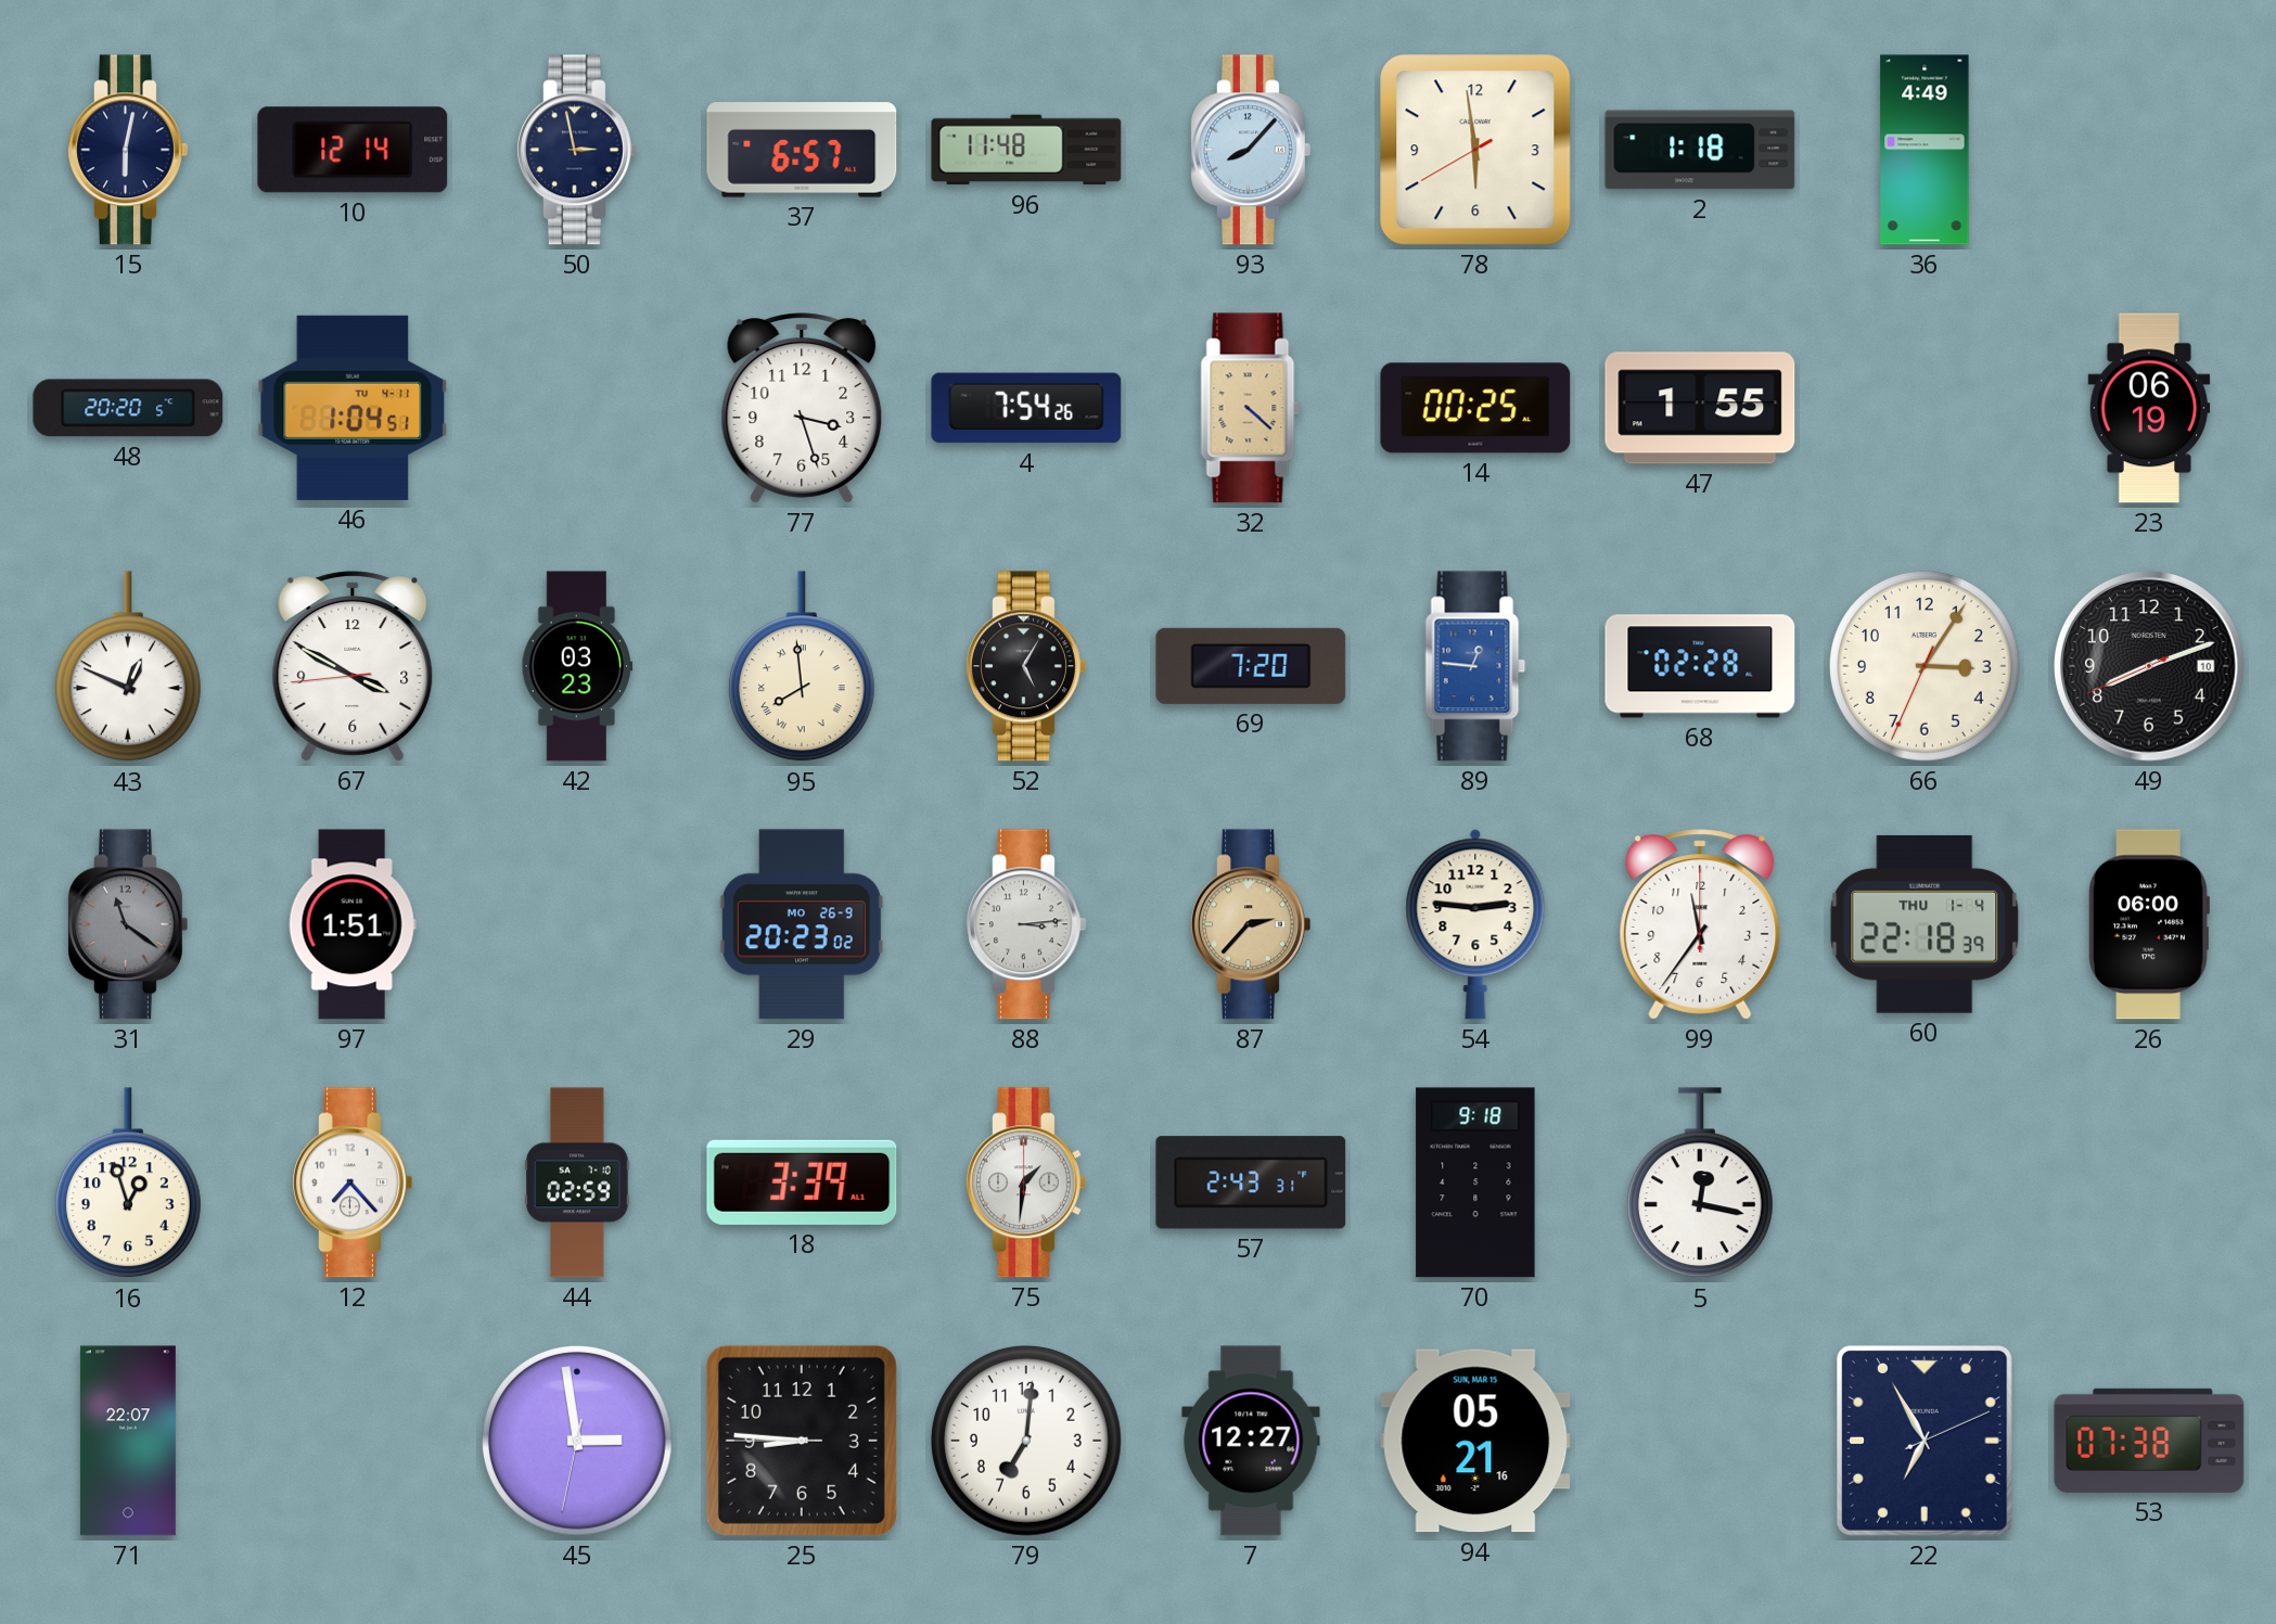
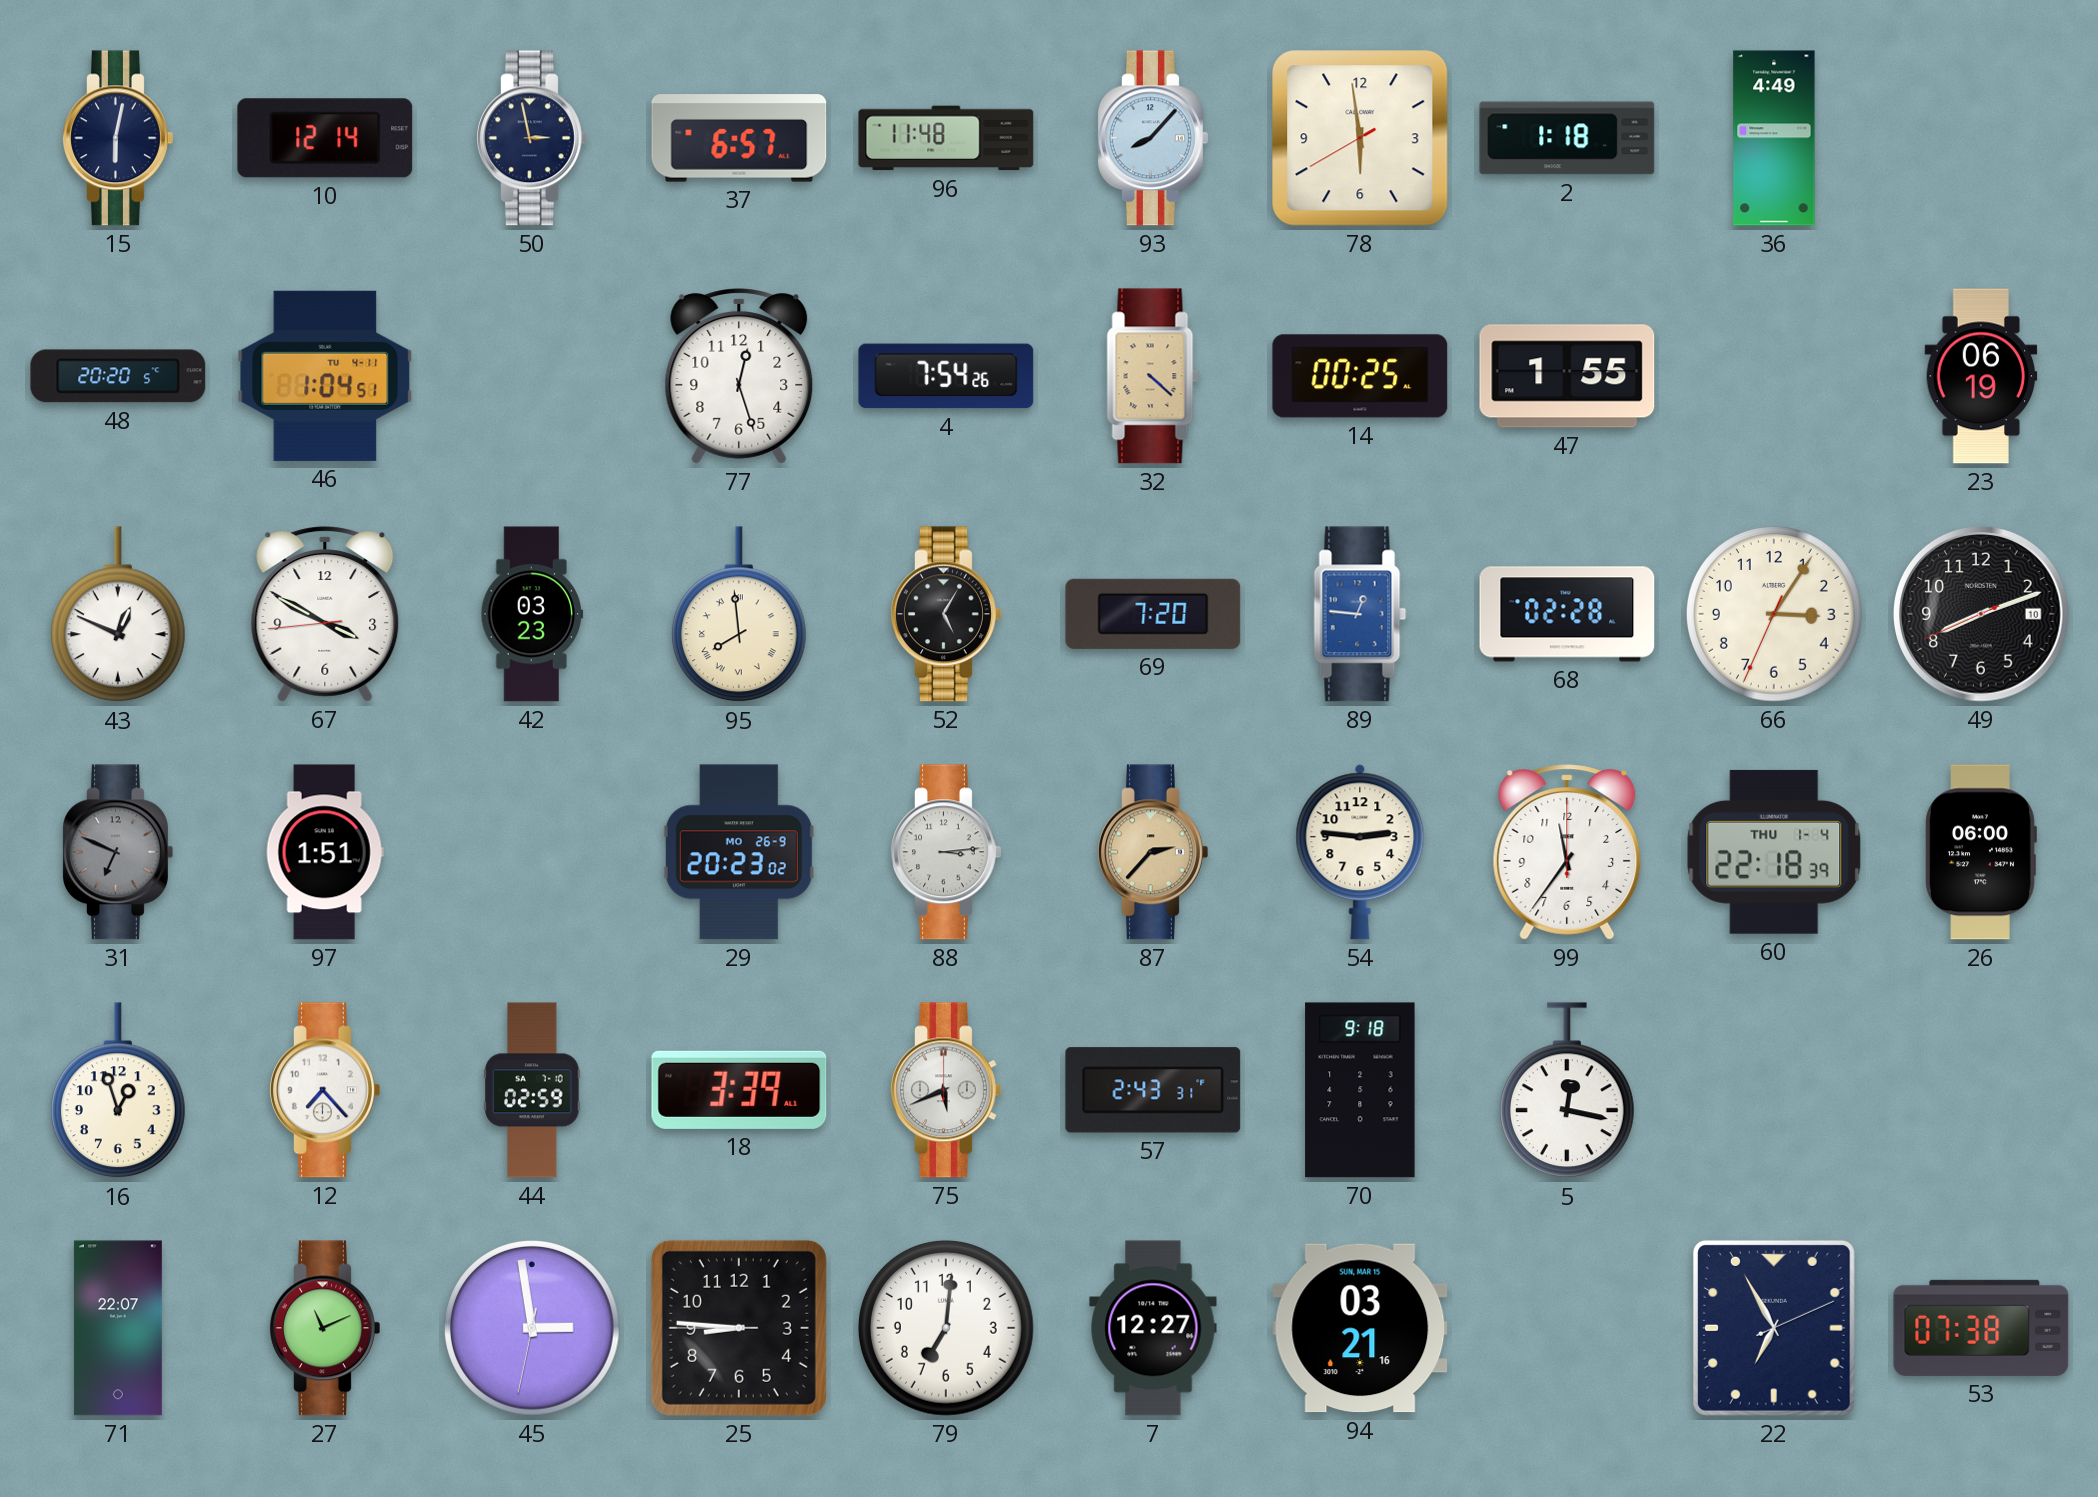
77: 3:27 -> 12:27 (739, 376)
31: 11:21 -> 6:49 (118, 852)
75: 1:31 -> 5:41 (946, 1090)
27: none -> 11:11 (325, 1328)
94: 05:21 -> 03:21 (1360, 1328)
